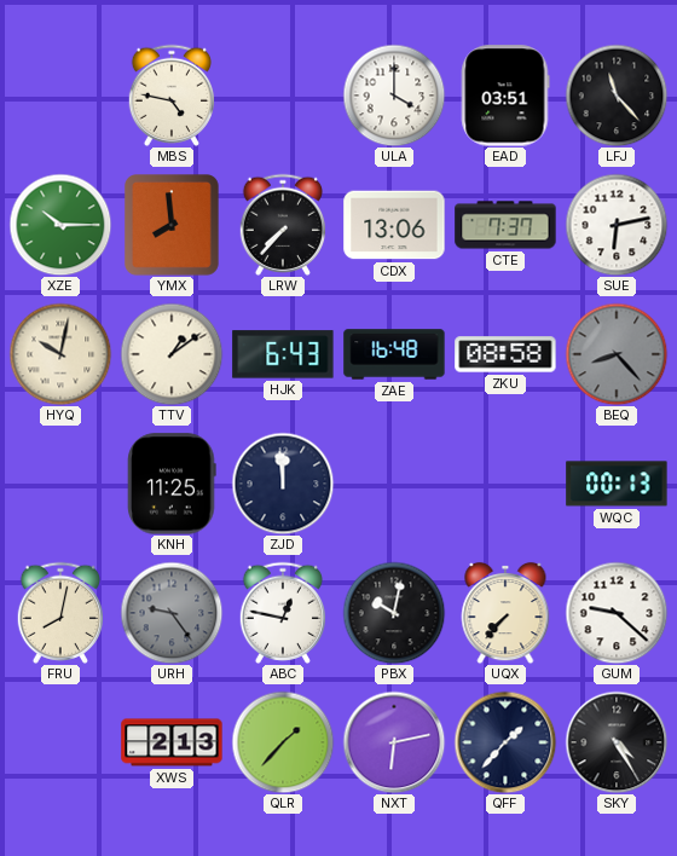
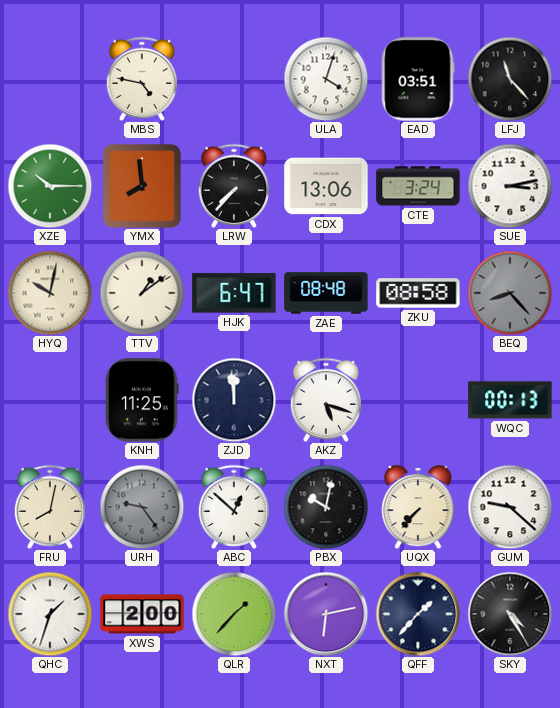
ULA: 4:00 -> 4:03 (326, 79)
CTE: 7:37 -> 3:24 (418, 186)
SUE: 6:13 -> 3:13 (510, 186)
HJK: 6:43 -> 6:47 (234, 293)
ZAE: 16:48 -> 08:48 (326, 293)
AKZ: none -> 5:18 (325, 400)
ABC: 12:47 -> 12:52 (233, 507)
QHC: none -> 1:33 (50, 614)
XWS: 2:13 -> 2:00 (142, 614)
